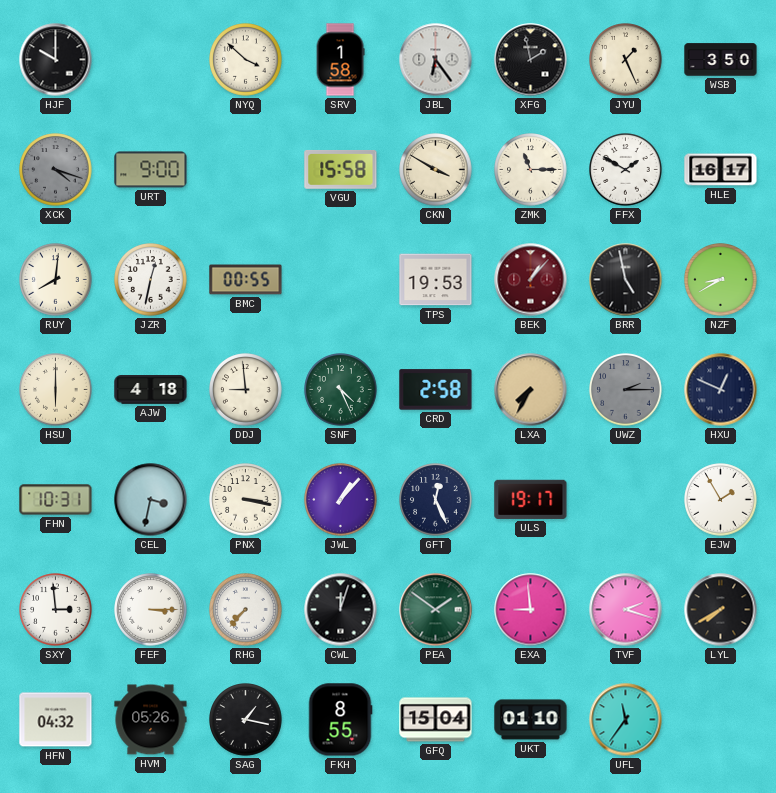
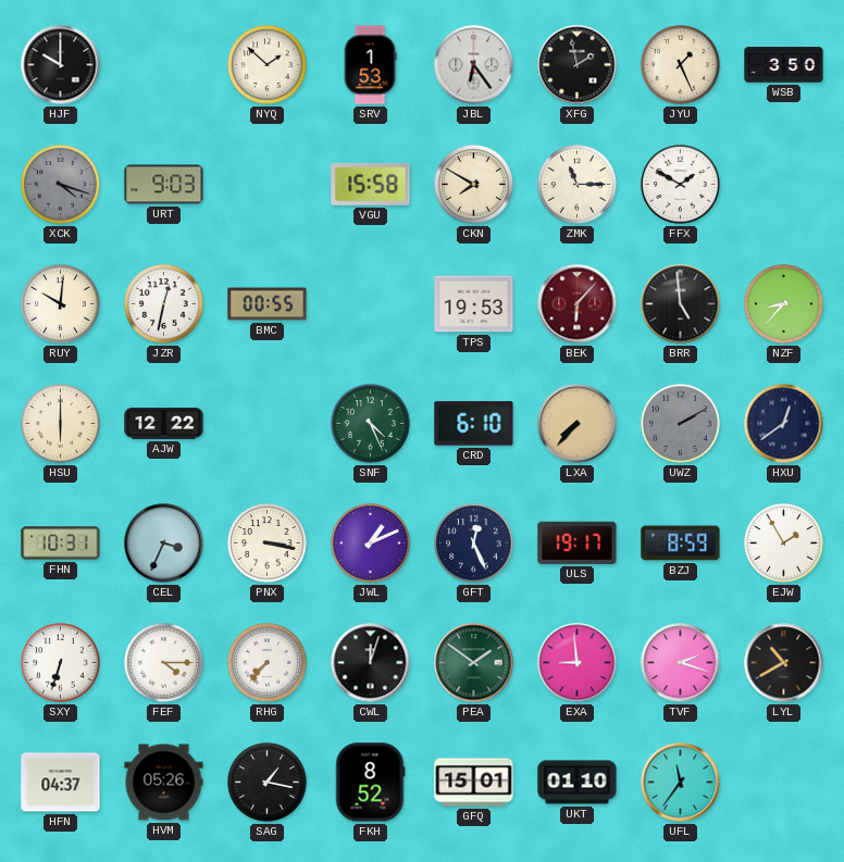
NYQ: 3:52 -> 1:52 (268, 65)
SRV: 1:58 -> 1:53 (370, 65)
URT: 9:00 -> 9:03 (164, 185)
CKN: 3:50 -> 7:50 (474, 185)
HLE: 16:17 -> none (721, 170)
RUY: 8:01 -> 10:01 (61, 304)
BEK: 1:07 -> 6:07 (578, 304)
BRR: 4:58 -> 4:59 (681, 304)
NZF: 8:40 -> 8:37 (784, 304)
AJW: 4:18 -> 12:22 (164, 424)
DDJ: 8:59 -> none (246, 390)
CRD: 2:58 -> 6:10 (474, 424)
LXA: 7:35 -> 7:37 (578, 424)
UWZ: 2:15 -> 2:10 (681, 424)
HXU: 12:49 -> 12:39 (784, 424)
CEL: 3:32 -> 3:34 (164, 544)
JWL: 1:07 -> 1:11 (371, 544)
BZJ: none -> 8:59 (681, 544)
SXY: 2:59 -> 6:33 (61, 663)
FEF: 3:15 -> 4:15 (164, 663)
LYL: 7:40 -> 10:40 (784, 663)
HFN: 04:32 -> 04:37 (61, 783)
FKH: 8:55 -> 8:52 (370, 783)
GFQ: 15:04 -> 15:01 (474, 783)
